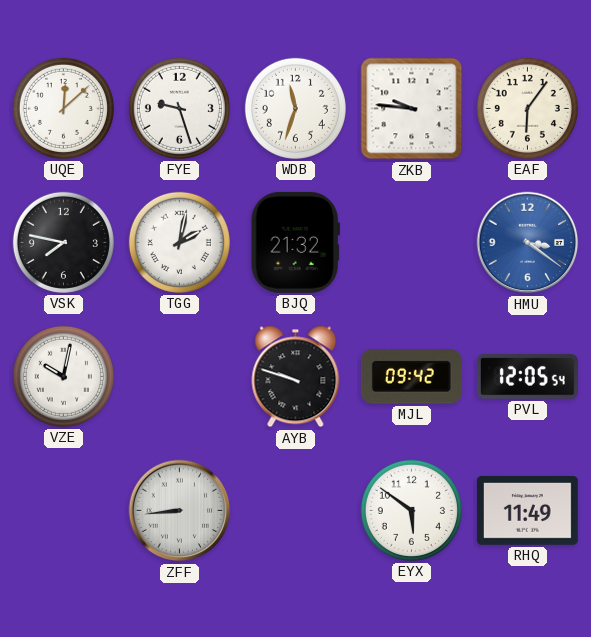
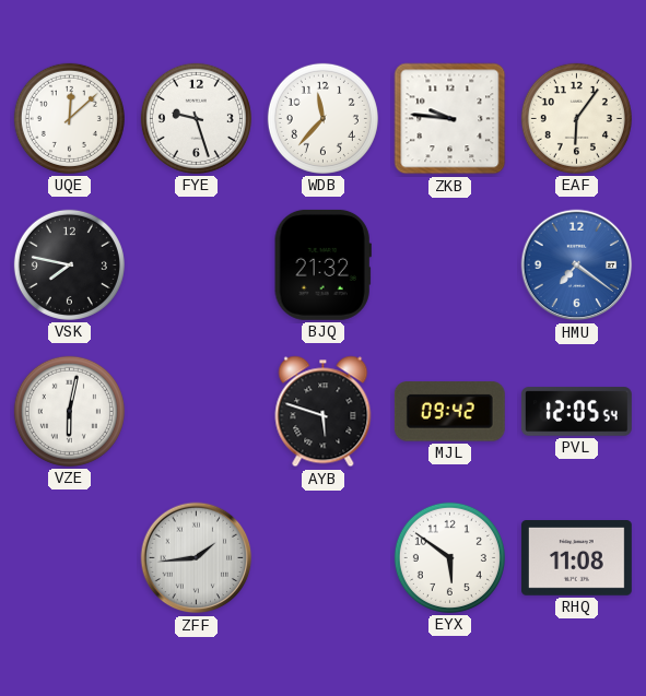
WDB: 11:33 -> 11:37 (322, 118)
TGG: 2:02 -> none (179, 242)
HMU: 3:21 -> 7:21 (577, 266)
VZE: 10:02 -> 6:02 (69, 411)
AYB: 9:48 -> 5:48 (324, 412)
ZFF: 8:44 -> 1:44 (197, 558)
RHQ: 11:49 -> 11:08 (576, 558)
